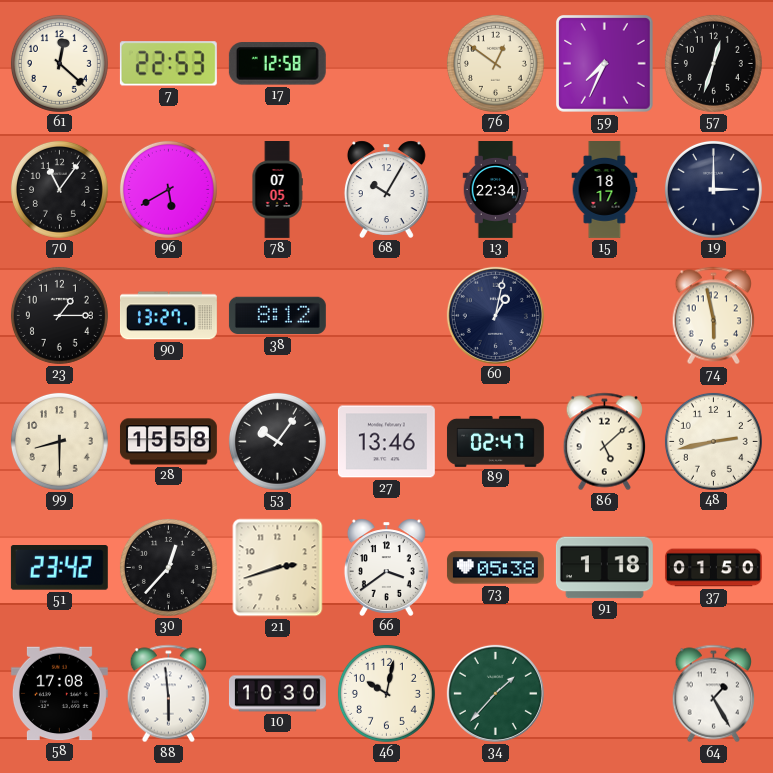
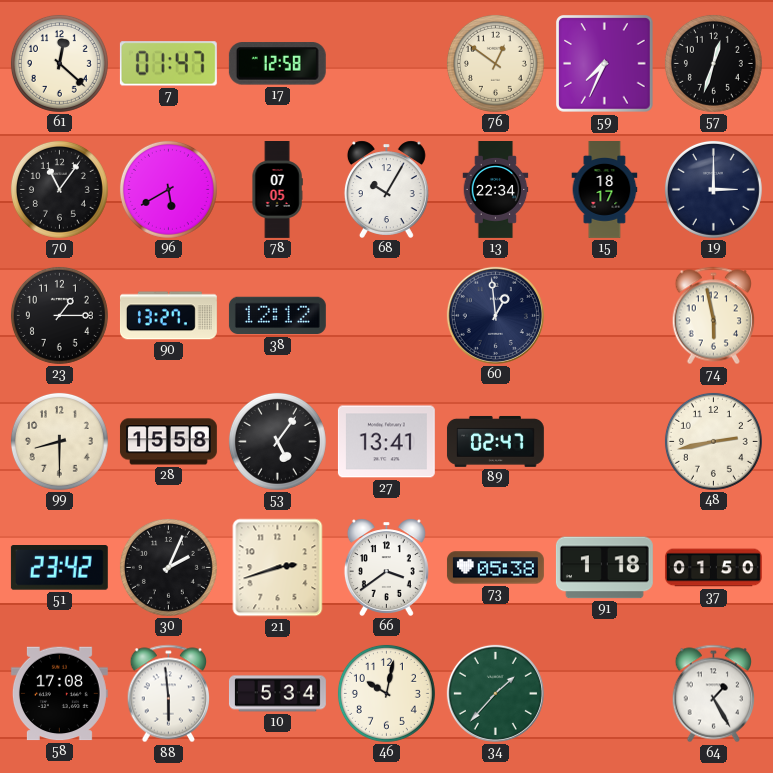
7: 22:53 -> 01:47 (168, 64)
38: 8:12 -> 12:12 (277, 316)
60: 1:02 -> 12:59 (495, 315)
53: 10:06 -> 5:06 (277, 441)
27: 13:46 -> 13:41 (386, 442)
86: 5:08 -> none (604, 442)
30: 12:37 -> 2:04 (168, 567)
10: 10:30 -> 5:34 (277, 694)
